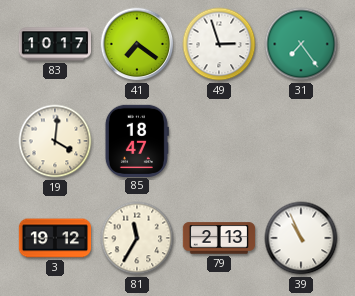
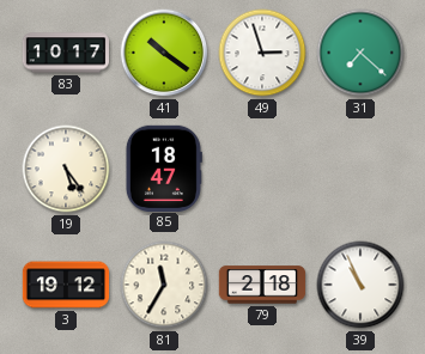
41: 7:21 -> 10:21 (164, 53)
31: 7:24 -> 7:22 (360, 53)
19: 4:01 -> 5:24 (66, 169)
79: 2:13 -> 2:18 (262, 285)
